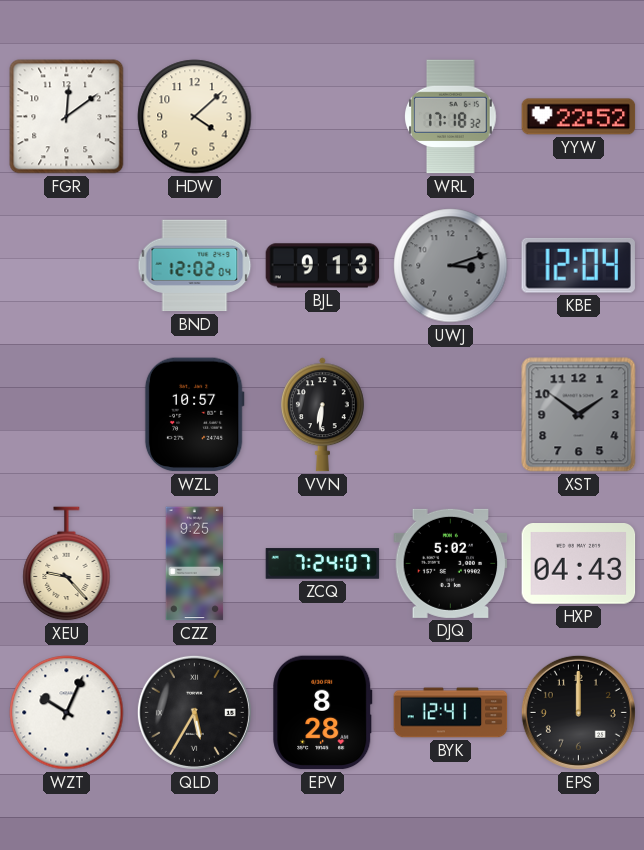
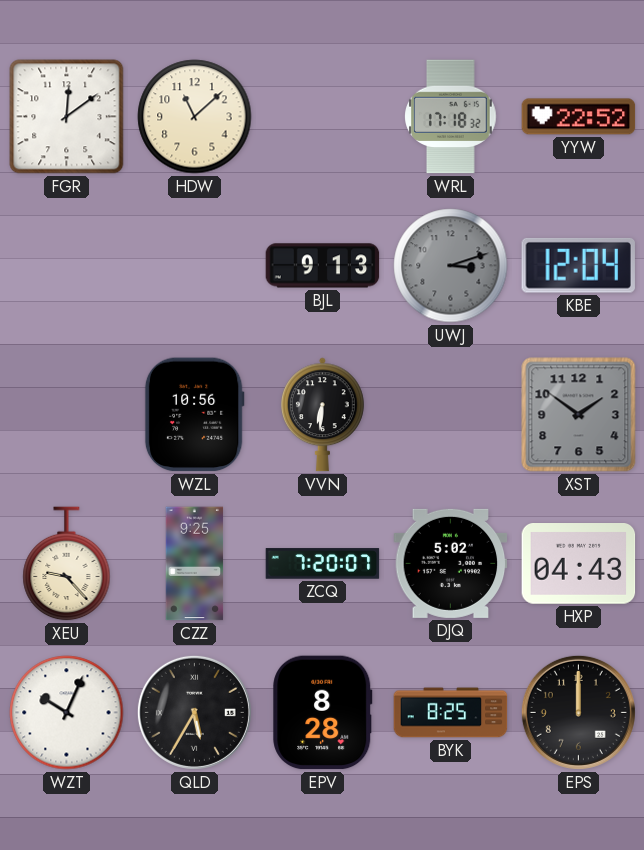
HDW: 4:08 -> 11:08 (195, 117)
BND: 12:02 -> none (195, 266)
WZL: 10:57 -> 10:56 (194, 415)
ZCQ: 7:24 -> 7:20 (323, 564)
BYK: 12:41 -> 8:25 (451, 713)
